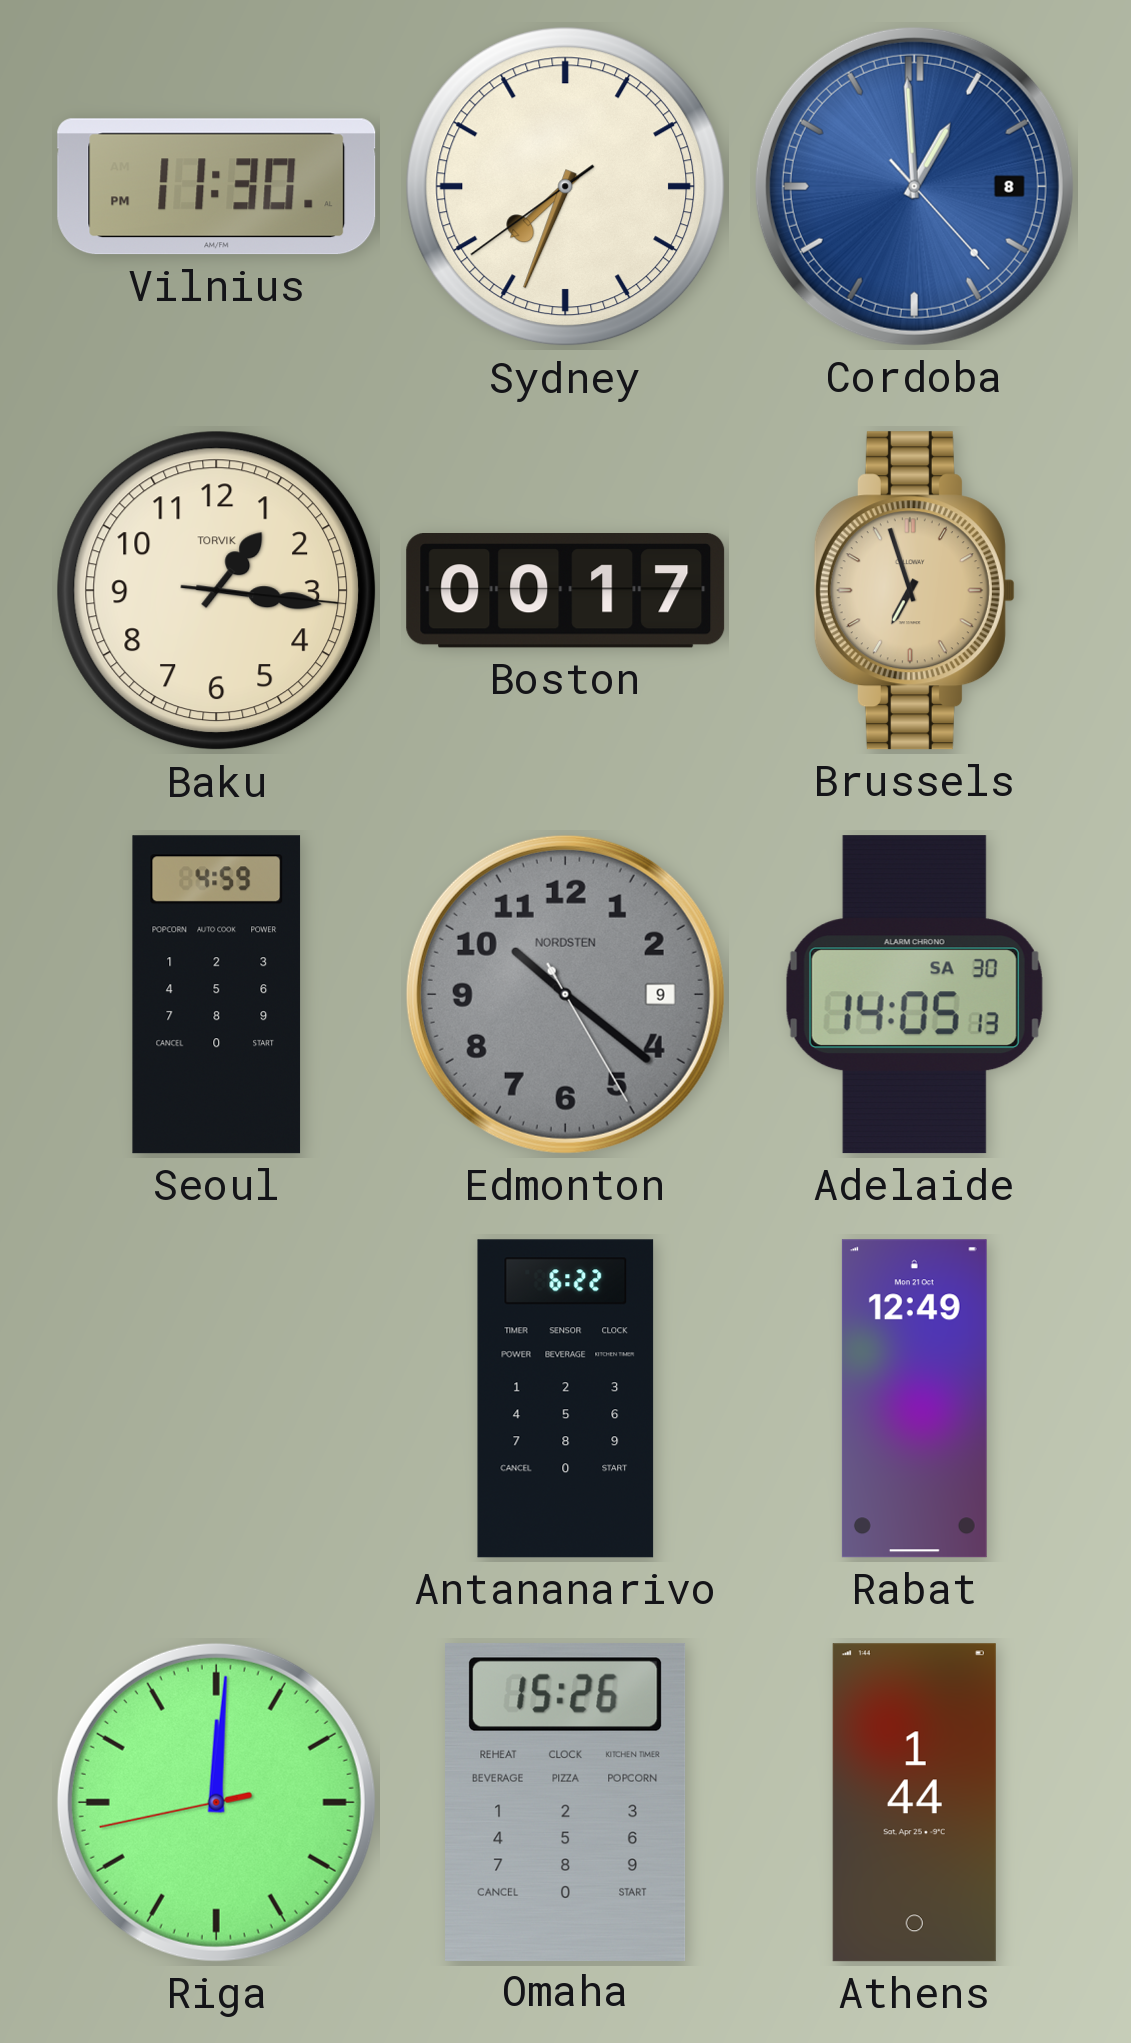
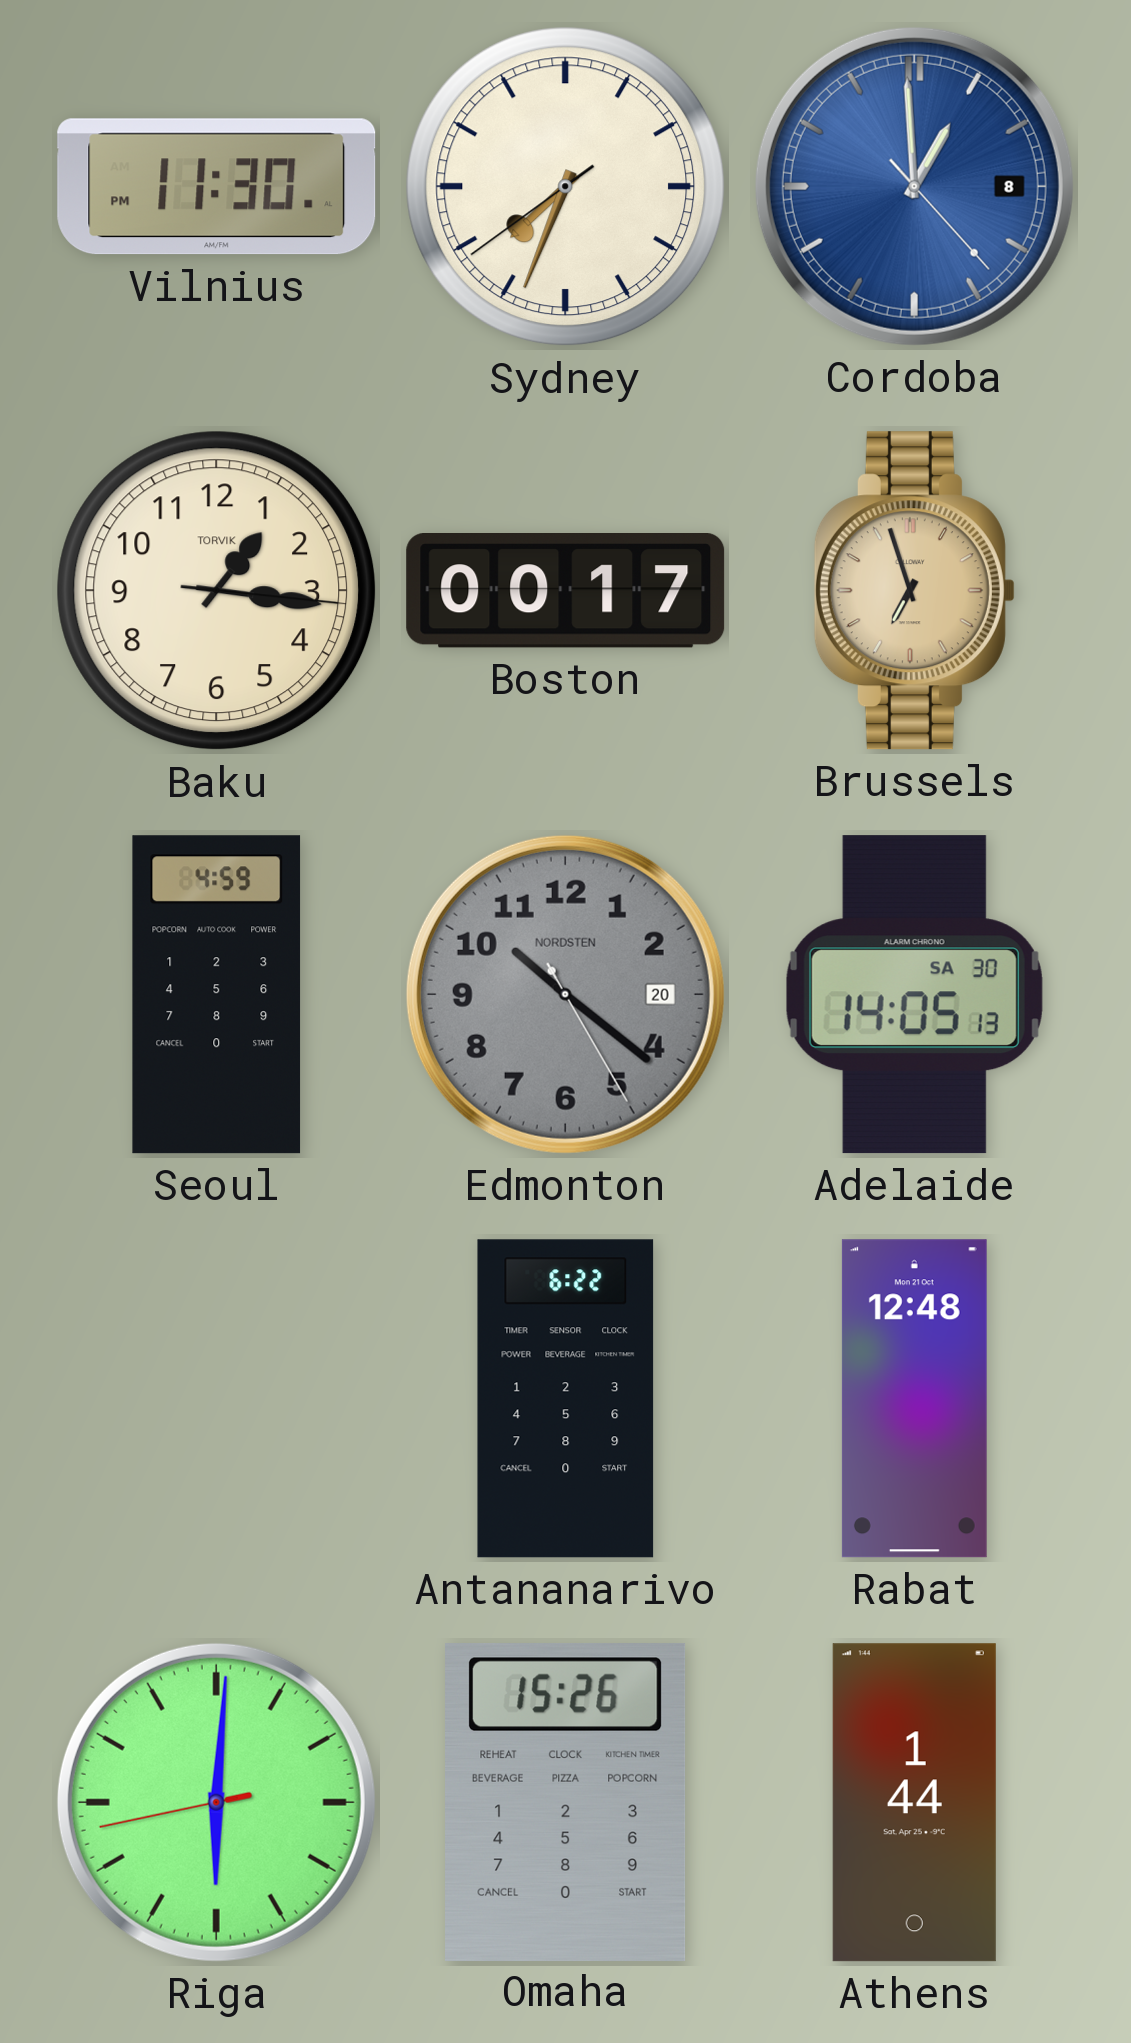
Edmonton date: 9 -> 20 (565, 994)
Rabat: 12:49 -> 12:48 (914, 1399)
Riga: 12:00 -> 6:00 (216, 1802)
